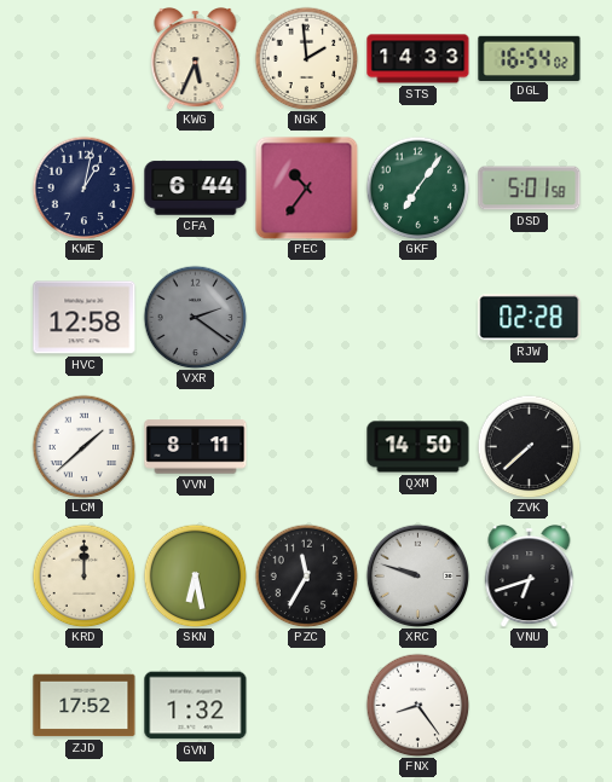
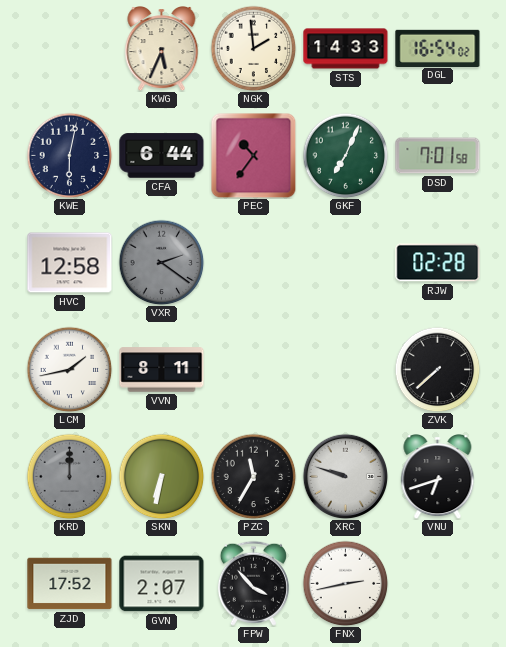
KWE: 1:02 -> 6:02 (69, 155)
GKF: 7:06 -> 7:04 (345, 155)
DSD: 5:01 -> 7:01 (438, 156)
LCM: 1:38 -> 1:43 (69, 369)
QXM: 14:50 -> none (418, 447)
KRD dial: cream -> grey (69, 476)
SKN: 6:28 -> 6:32 (161, 476)
GVN: 1:32 -> 2:07 (162, 584)
FPW: none -> 3:53 (253, 583)
FNX: 8:24 -> 2:43 (345, 583)
